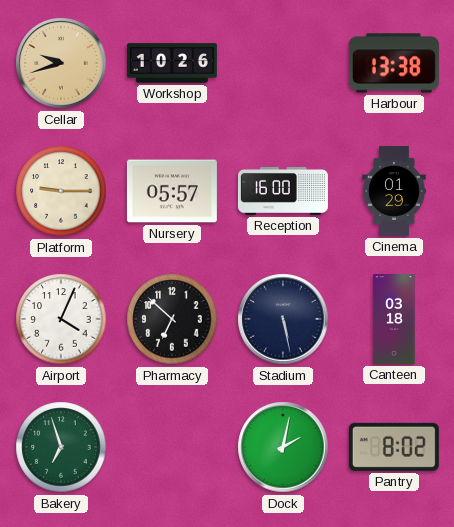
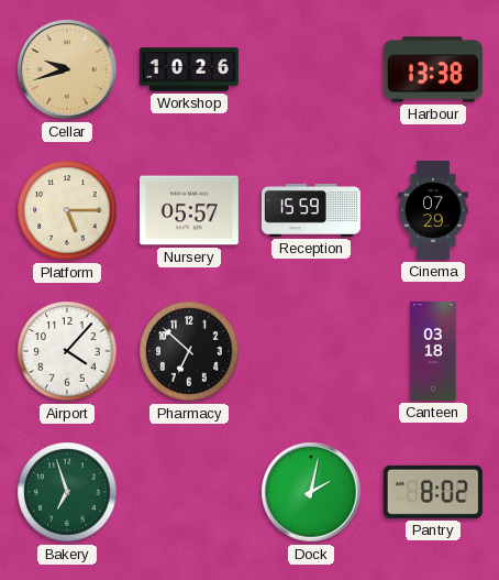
Platform: 9:15 -> 5:15 (67, 210)
Reception: 16:00 -> 15:59 (311, 210)
Cinema: 01:29 -> 07:29 (433, 210)
Airport: 4:04 -> 4:07 (67, 351)
Stadium: 5:28 -> none (283, 319)
